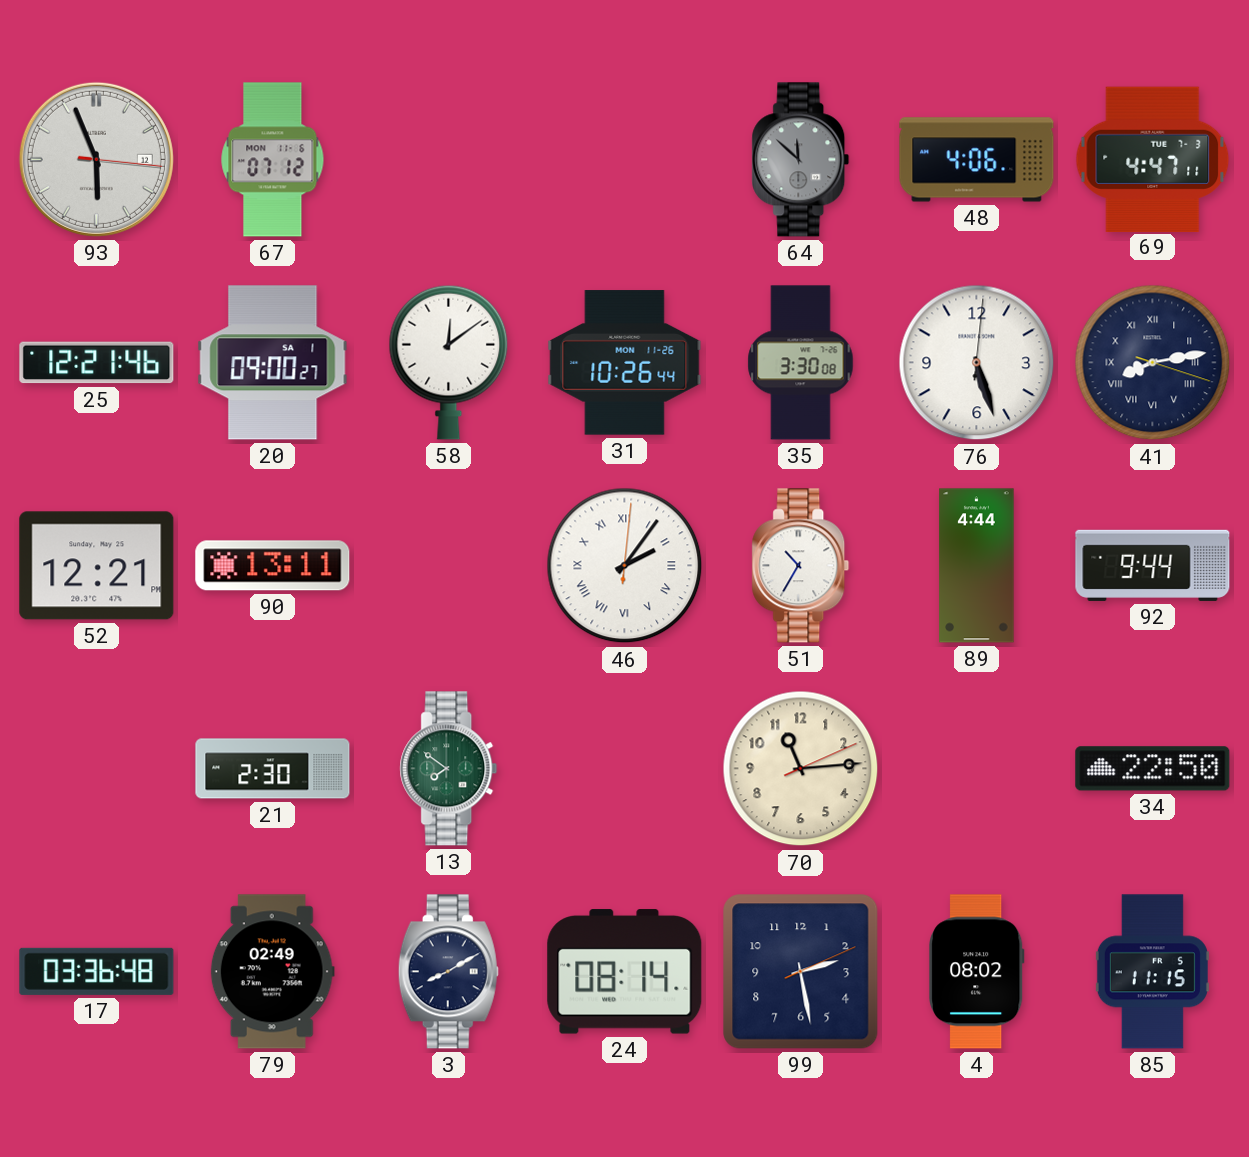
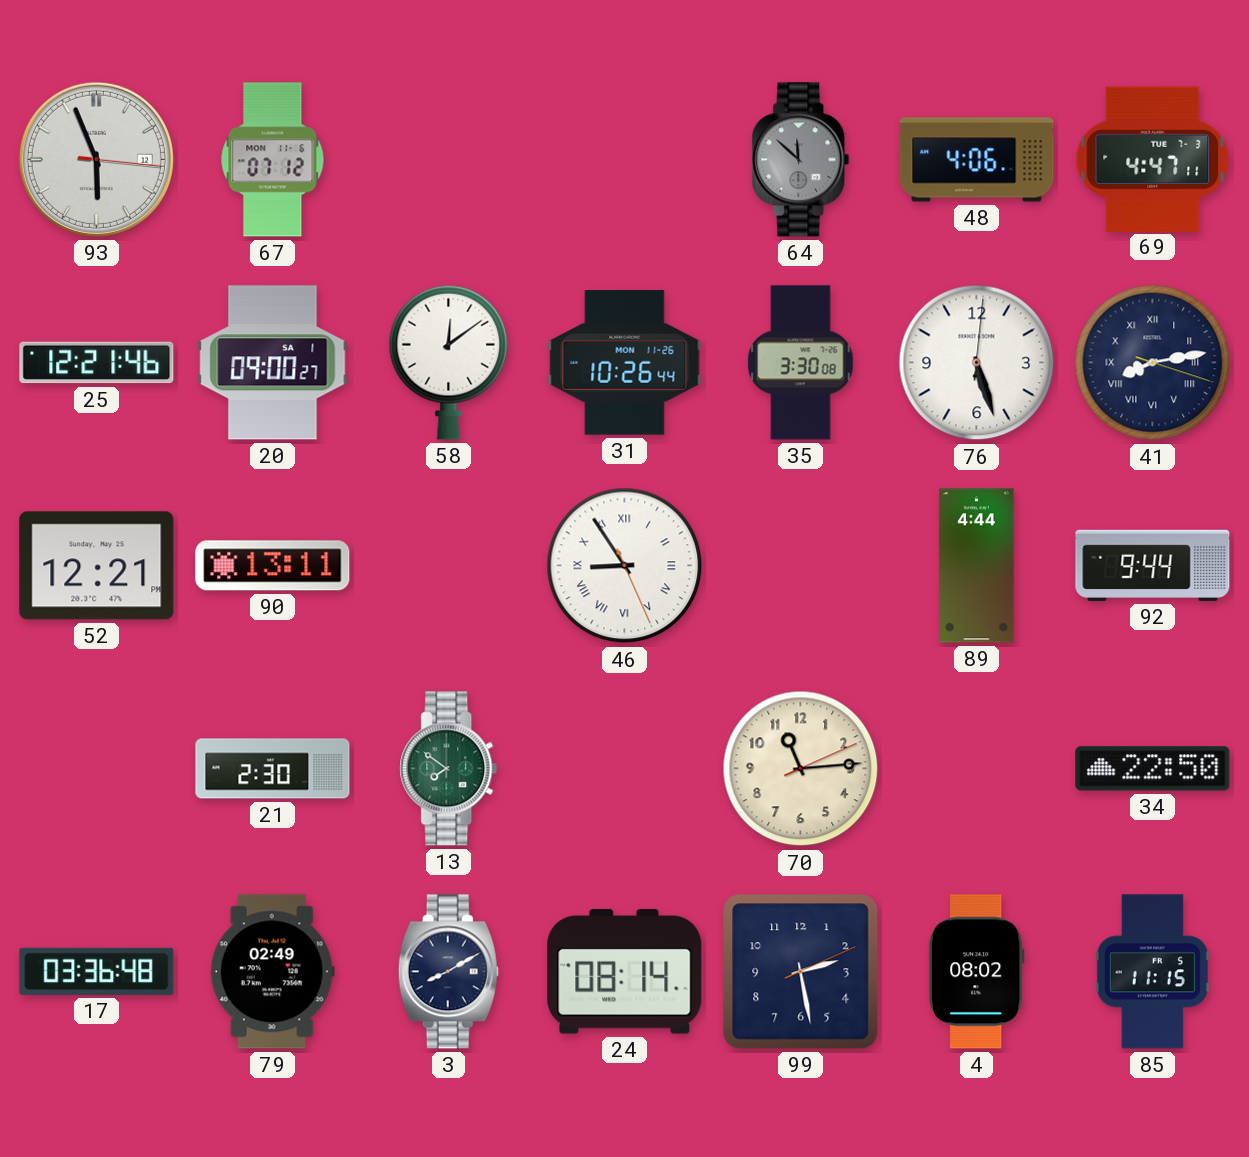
46: 2:06 -> 8:54 (625, 566)
51: 10:35 -> none (801, 566)
